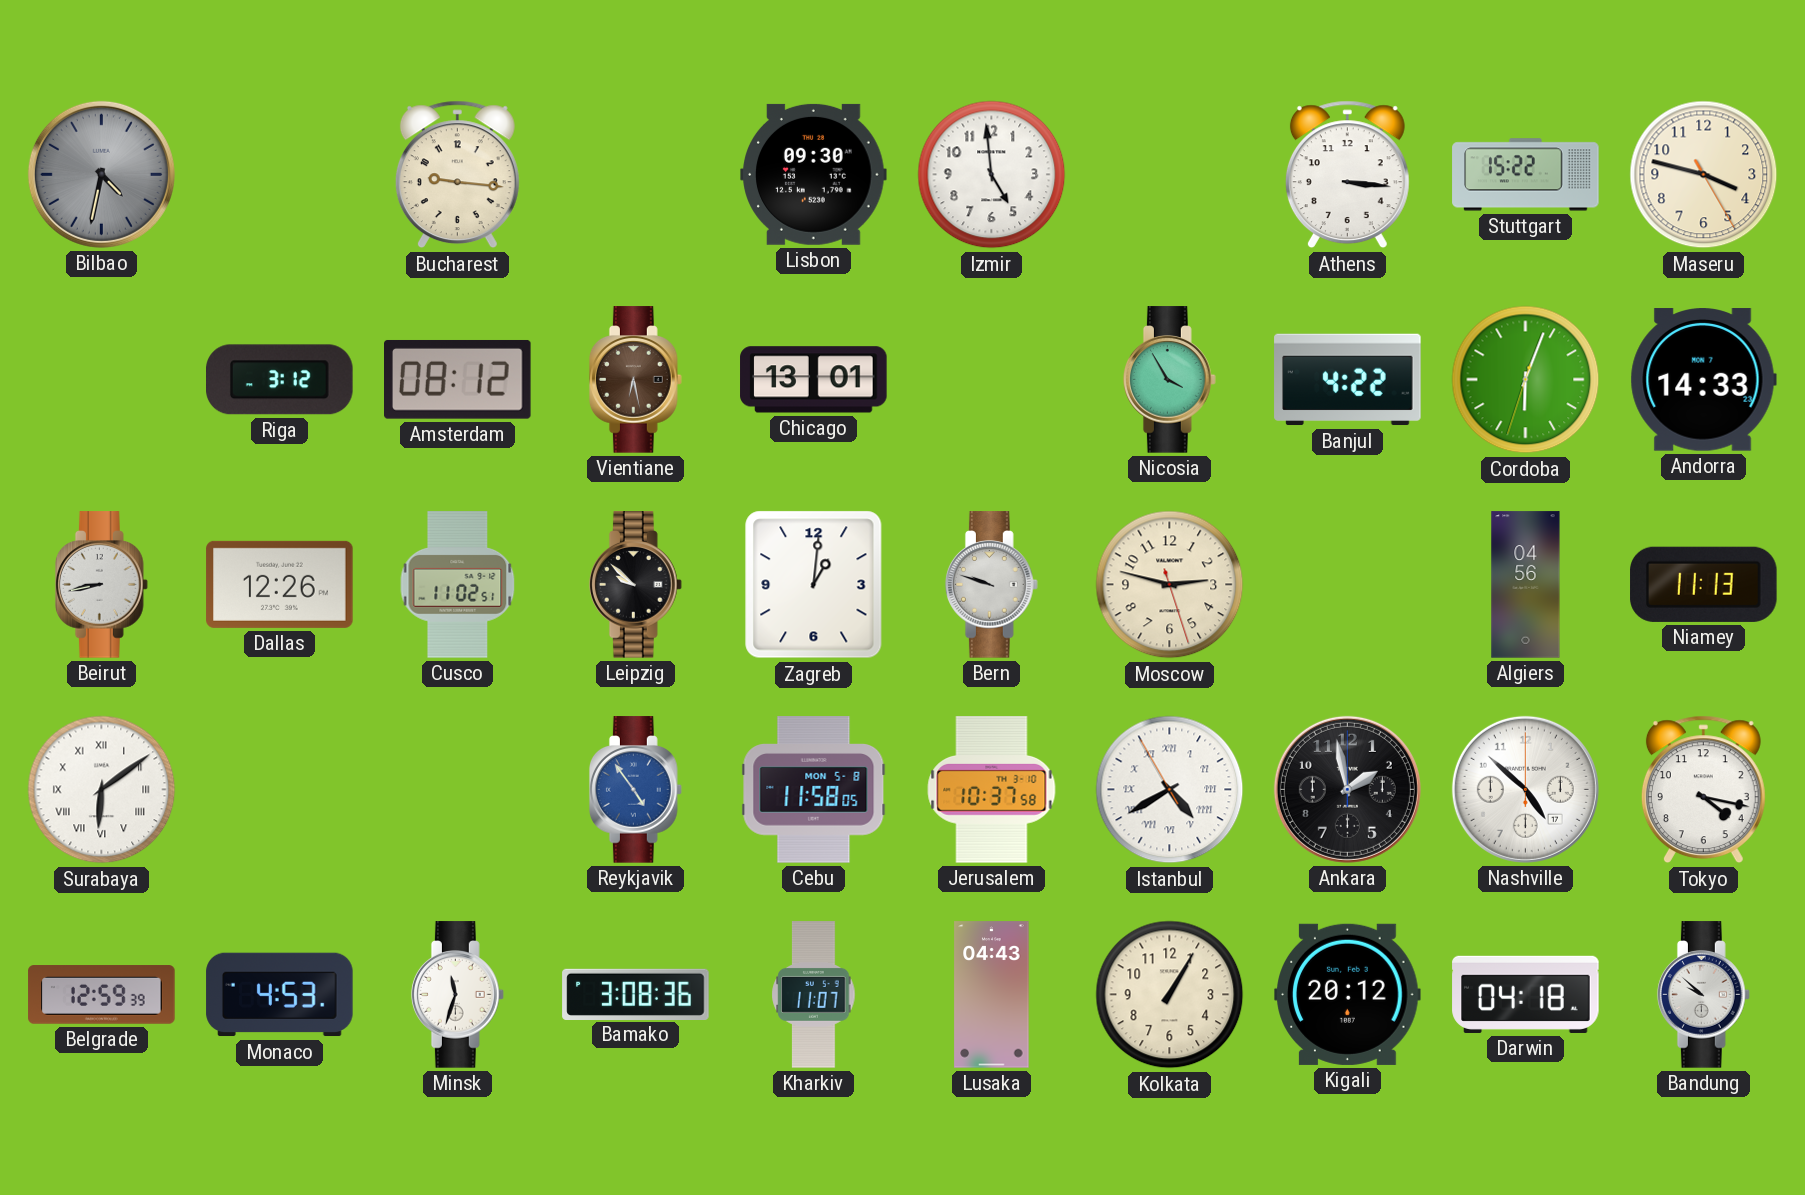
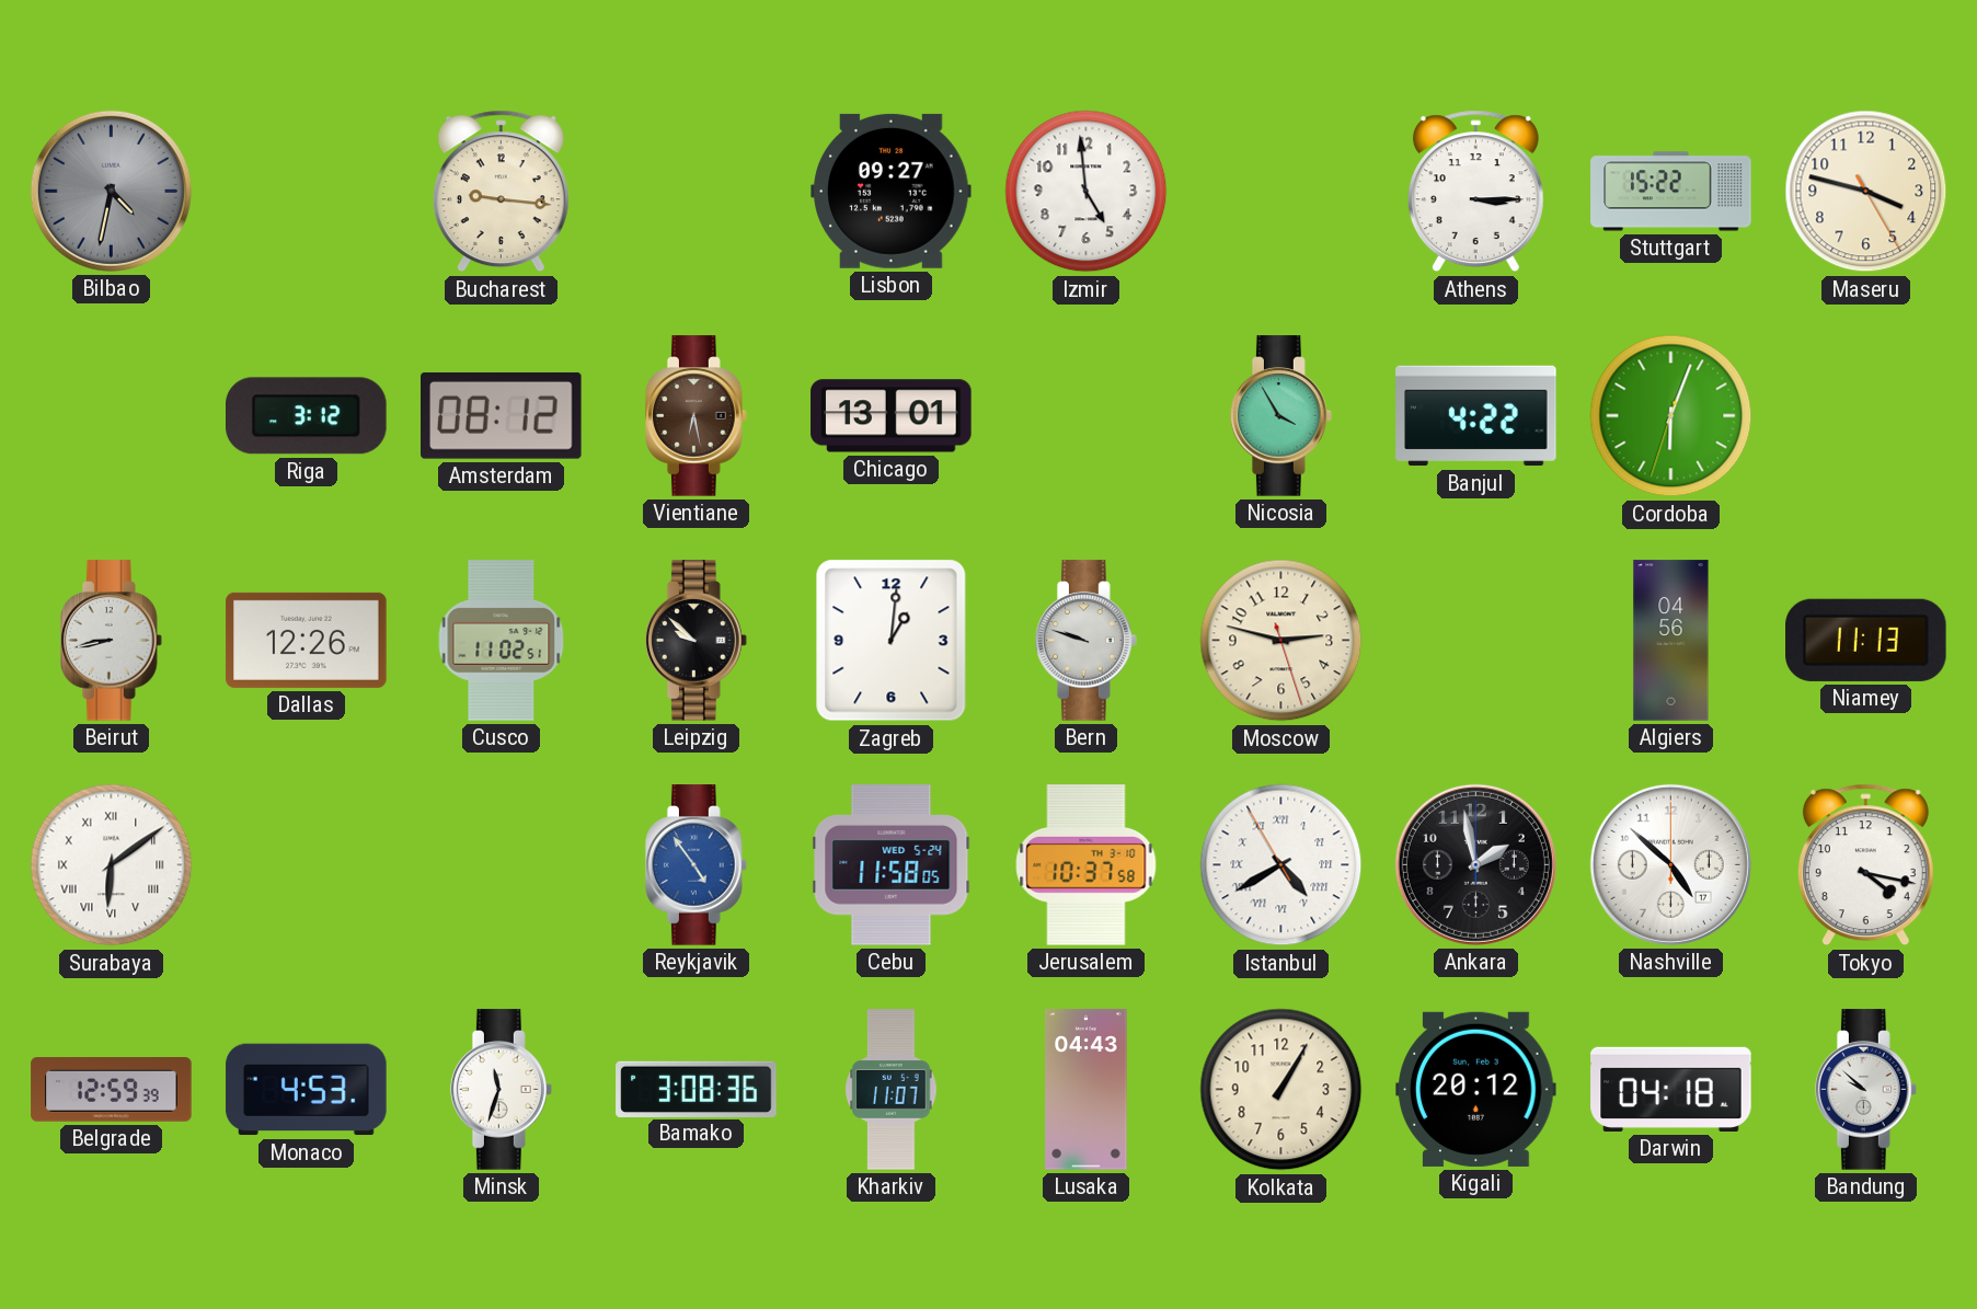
Lisbon: 09:30 -> 09:27 (892, 191)
Athens: 3:16 -> 3:15 (1475, 192)
Andorra: 14:33 -> none (1703, 380)
Cebu date: MON 5-8 -> WED 5-24 (892, 865)
